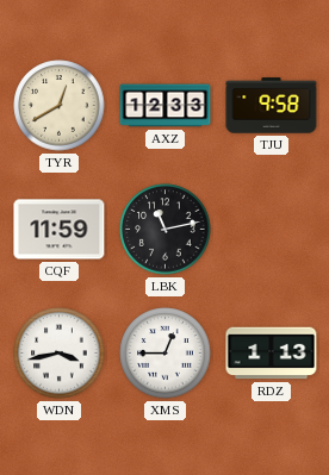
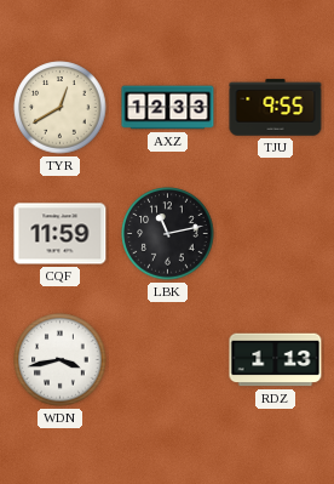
TJU: 9:58 -> 9:55 (276, 108)
XMS: 12:45 -> none (166, 354)
